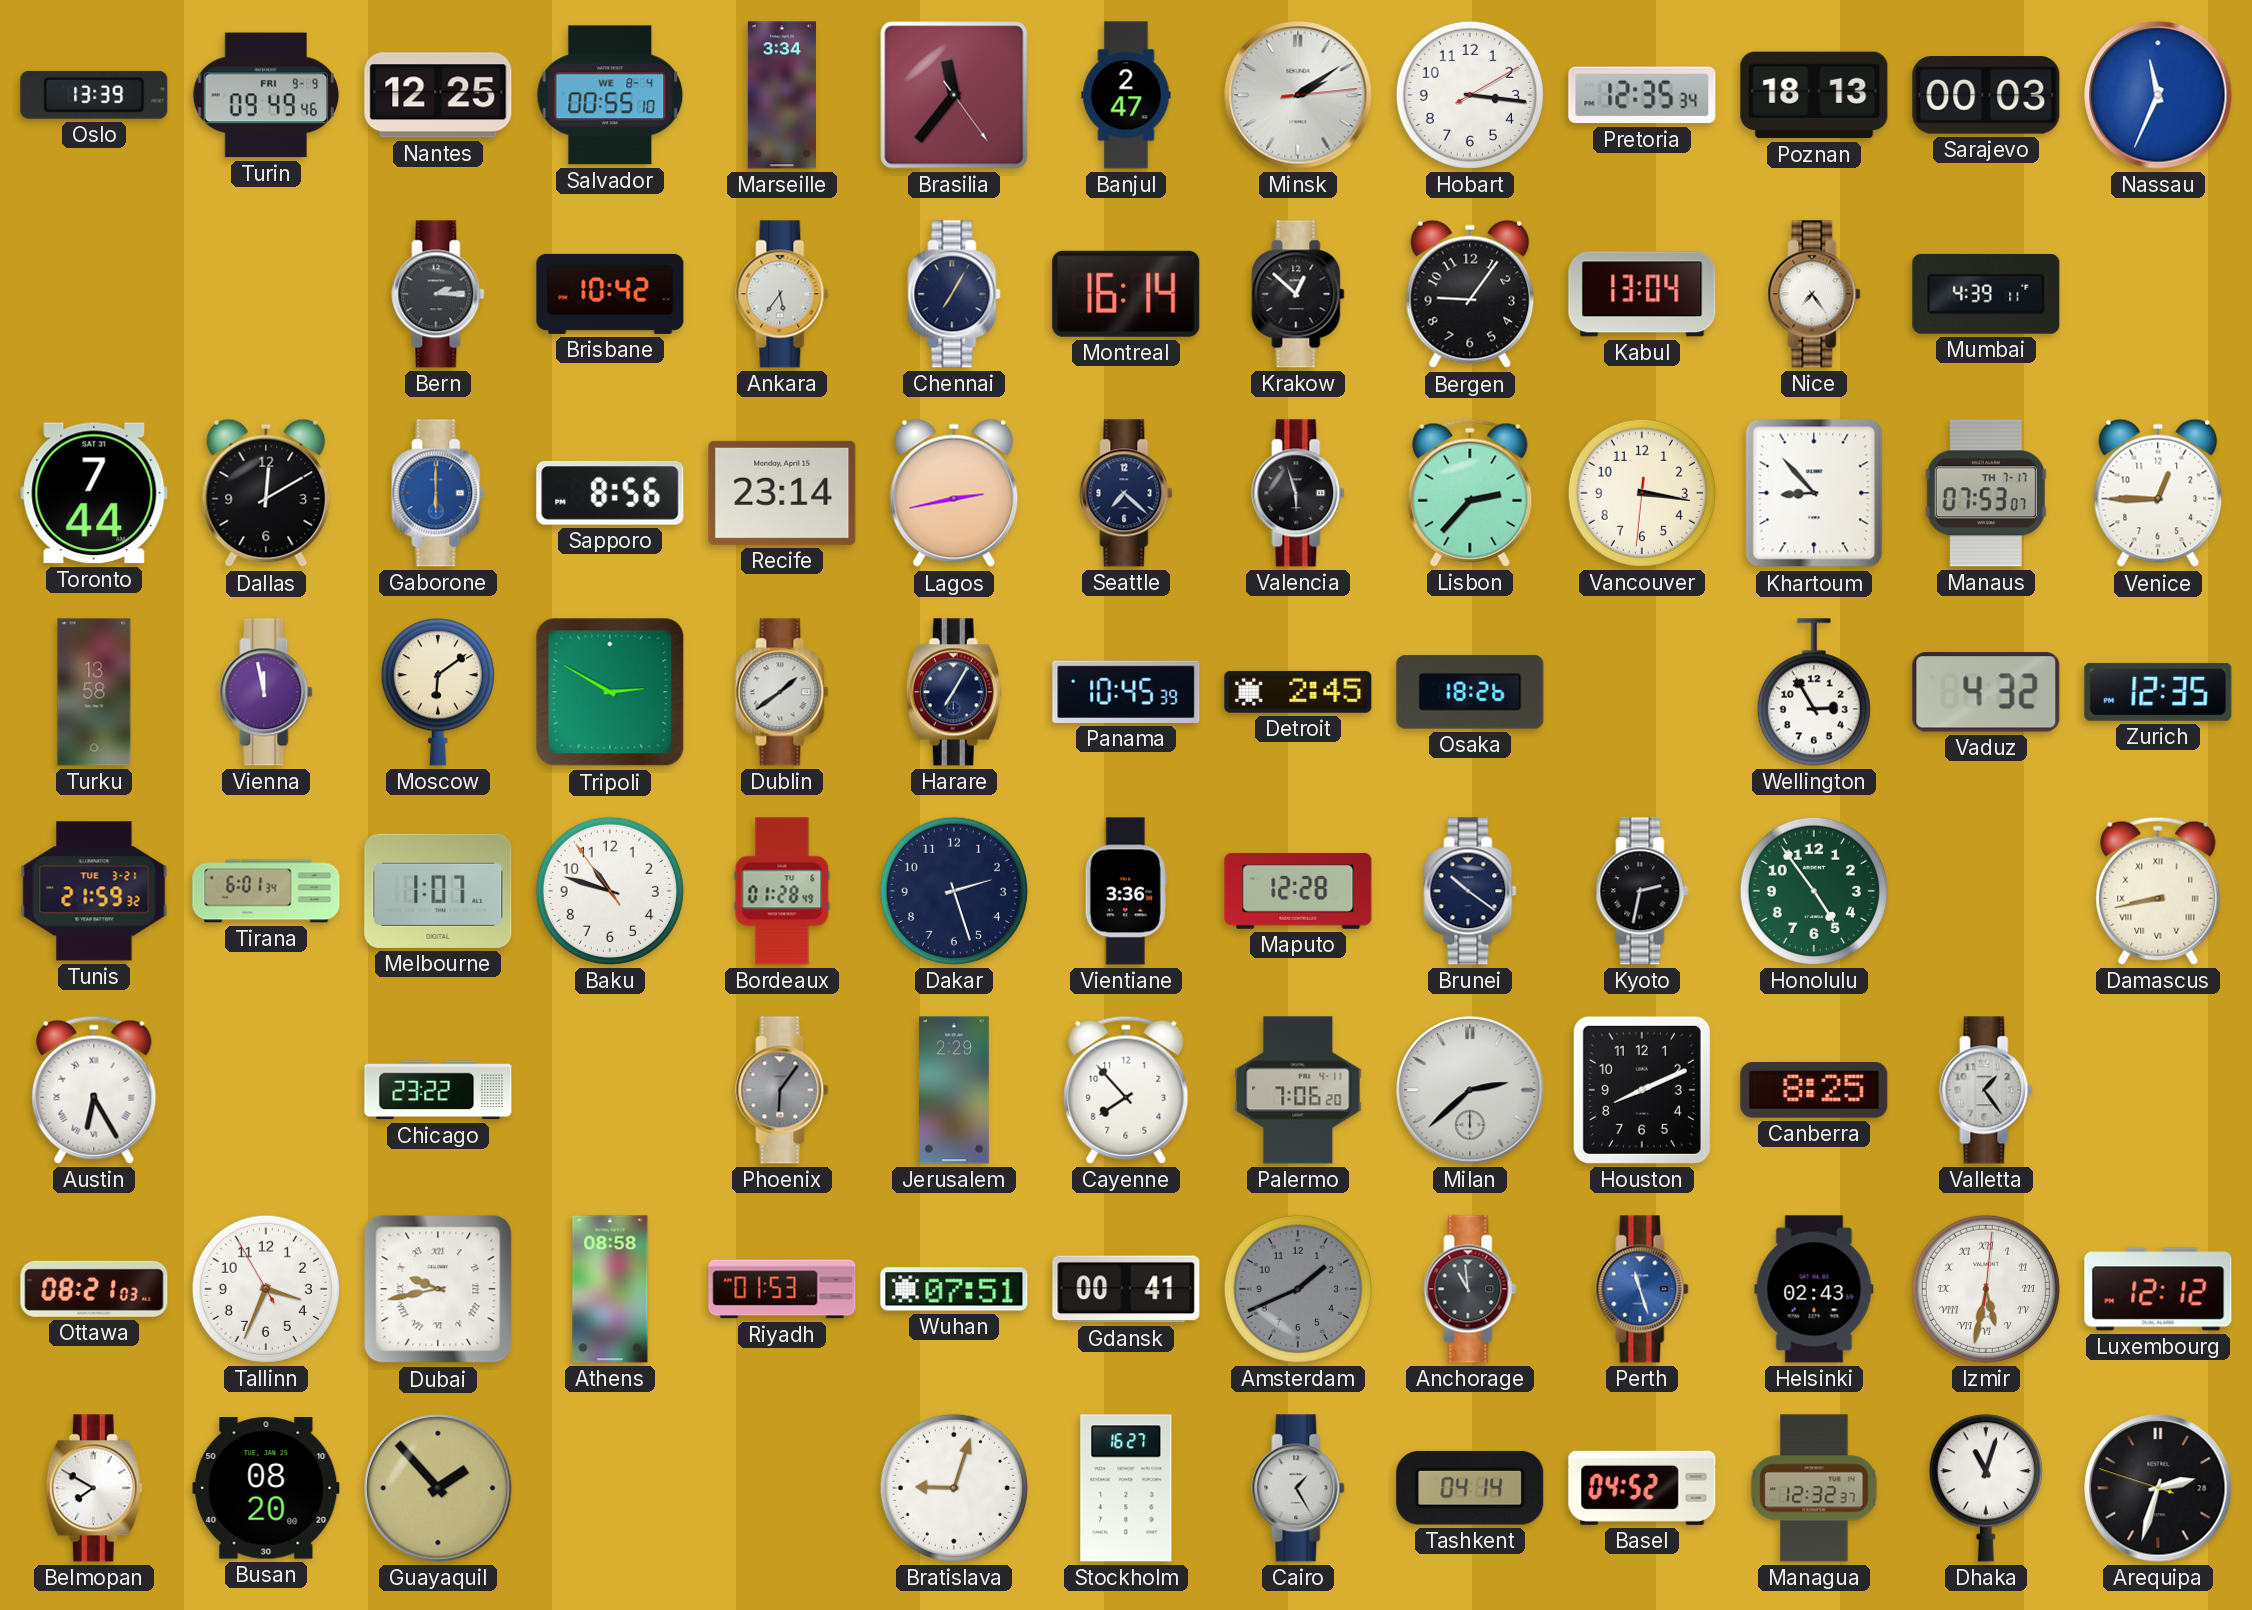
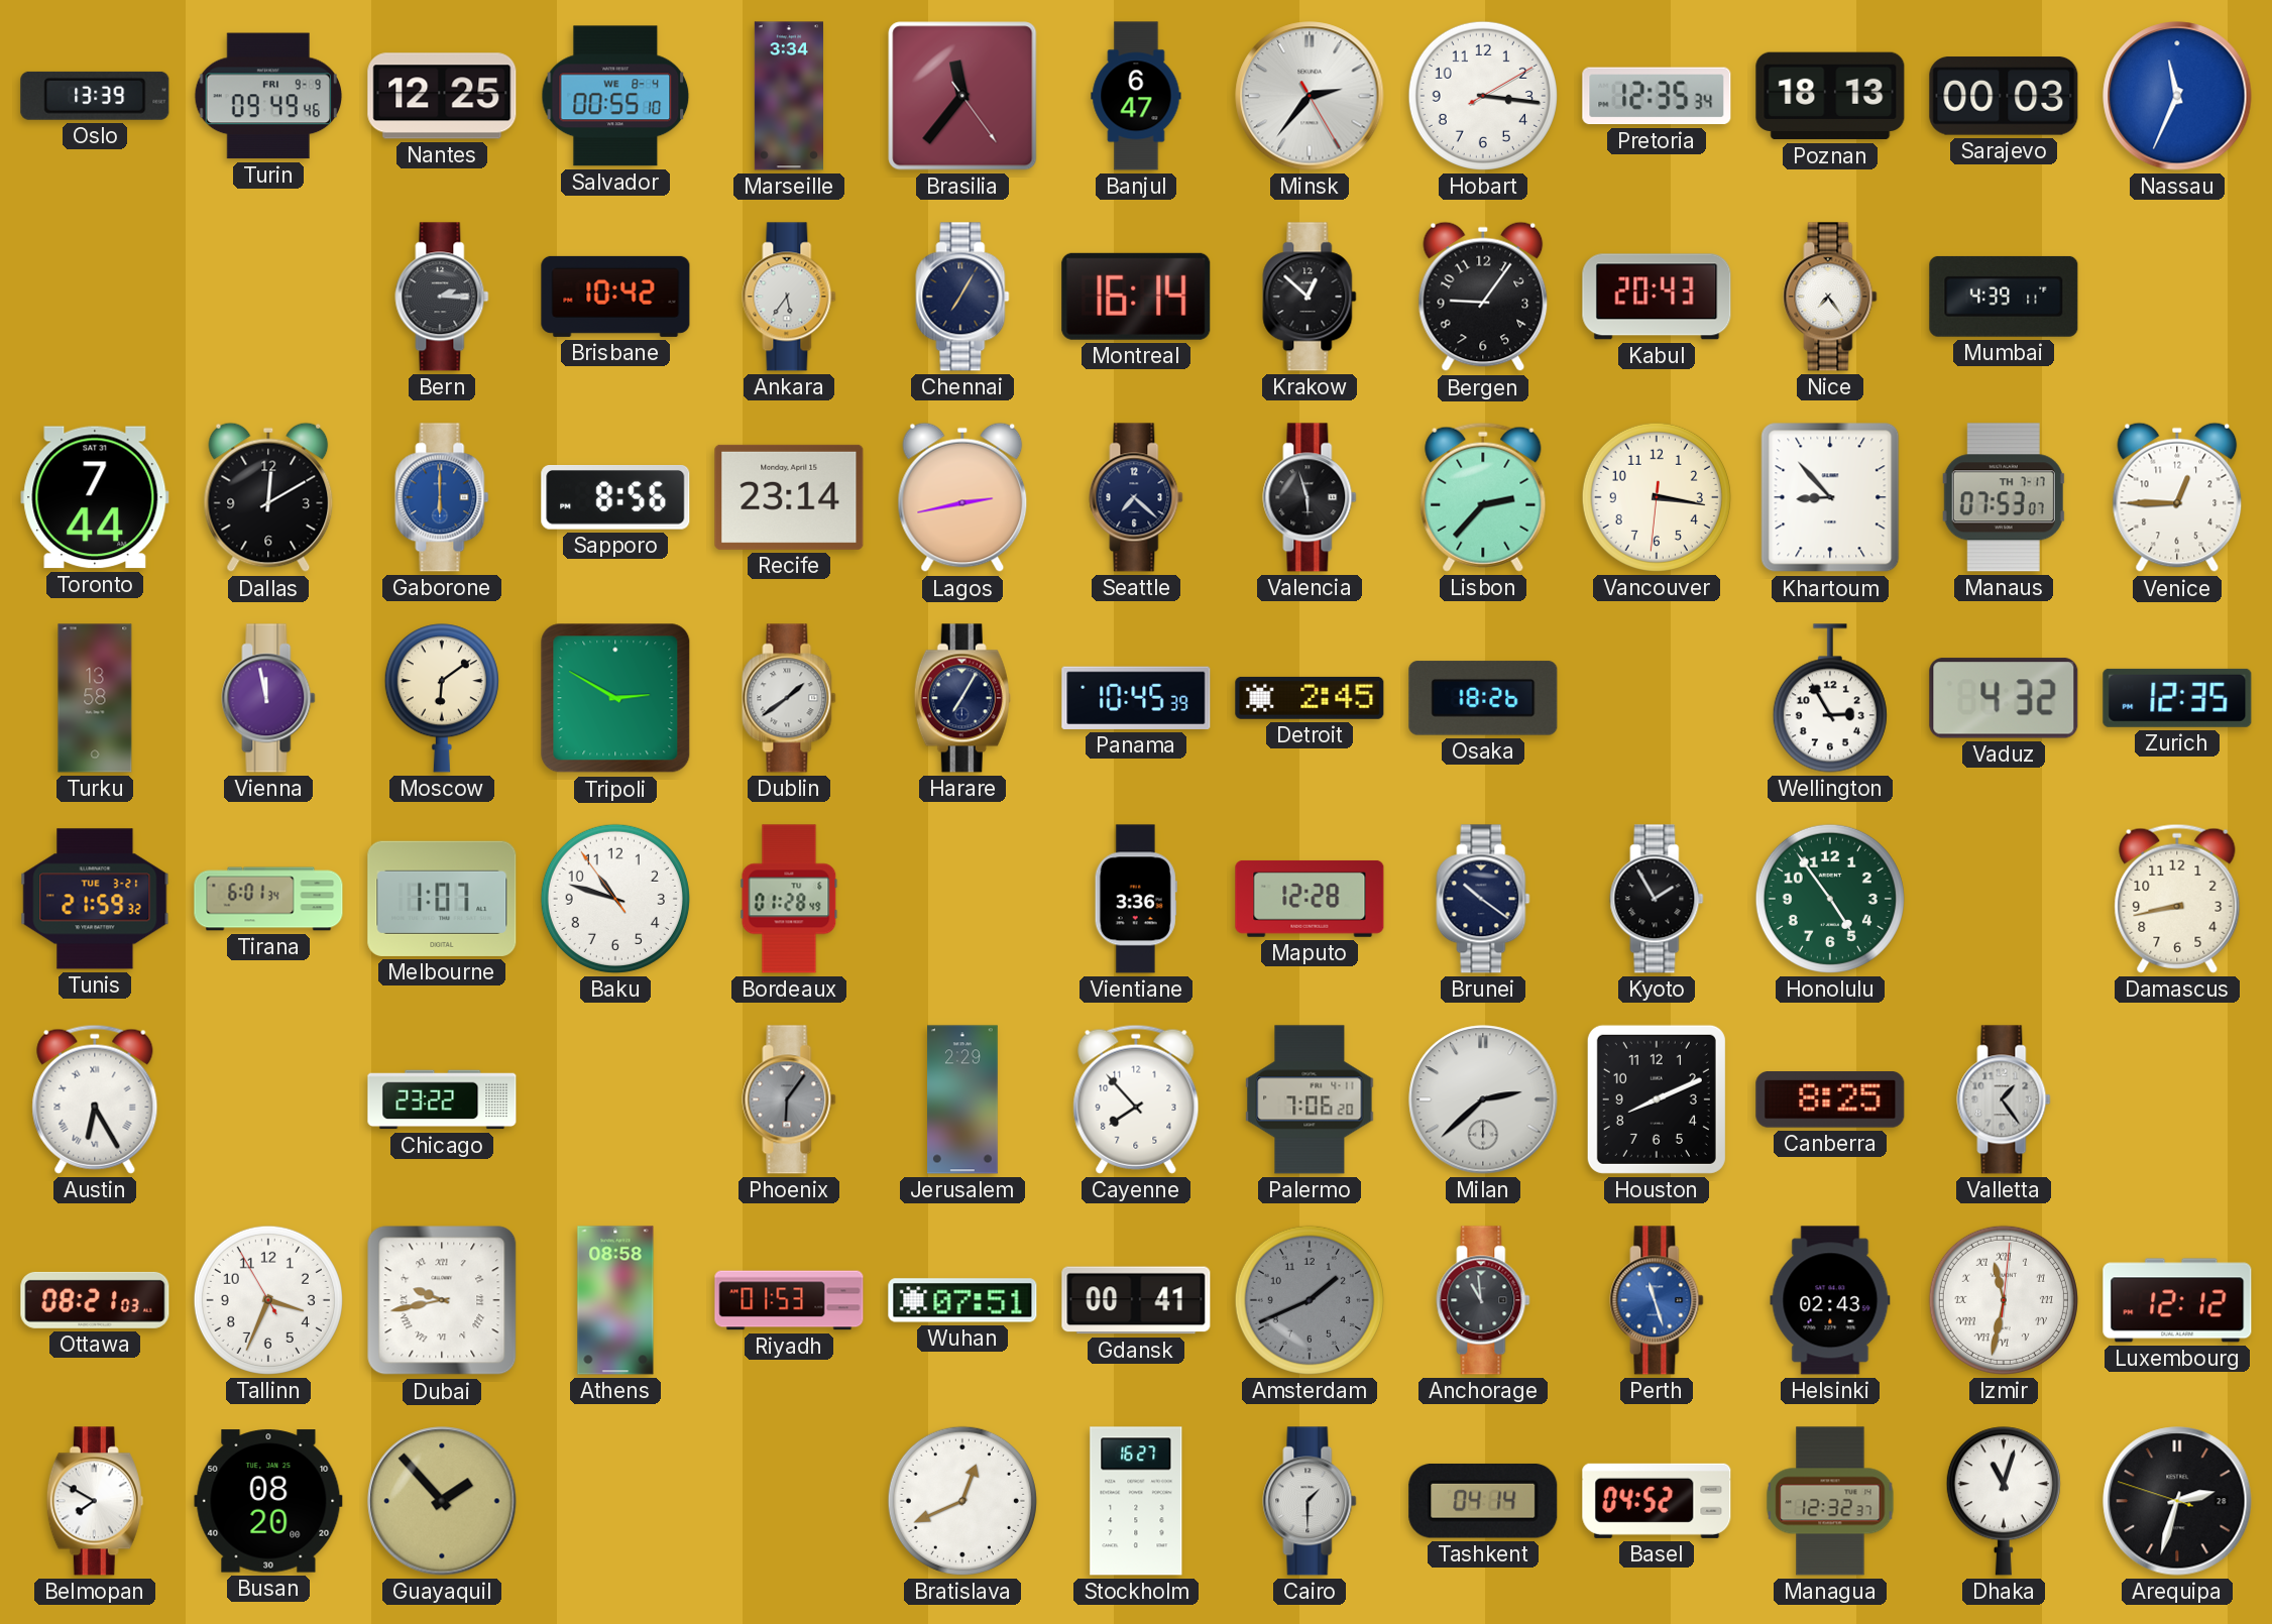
Banjul: 2:47 -> 6:47 (1136, 96)
Minsk: 2:09 -> 2:36 (1310, 96)
Kabul: 13:04 -> 20:43 (1657, 297)
Dakar: 2:27 -> none (954, 891)
Kyoto: 2:32 -> 1:55 (1657, 899)
Damascus numerals: Roman -> Arabic (2177, 899)
Izmir: 5:32 -> 11:32 (2004, 1300)
Bratislava: 9:03 -> 12:41 (962, 1501)
Cairo: 1:25 -> 1:30 (1310, 1501)
